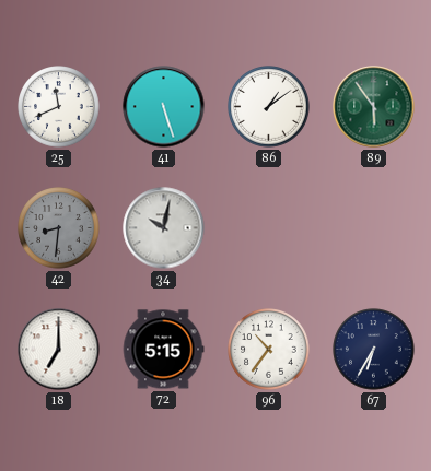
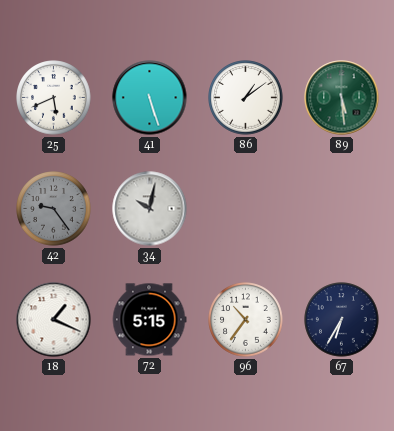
25: 11:41 -> 5:41 (54, 98)
89: 5:54 -> 5:29 (342, 98)
42: 8:31 -> 9:24 (54, 209)
18: 7:00 -> 1:19 (54, 320)
